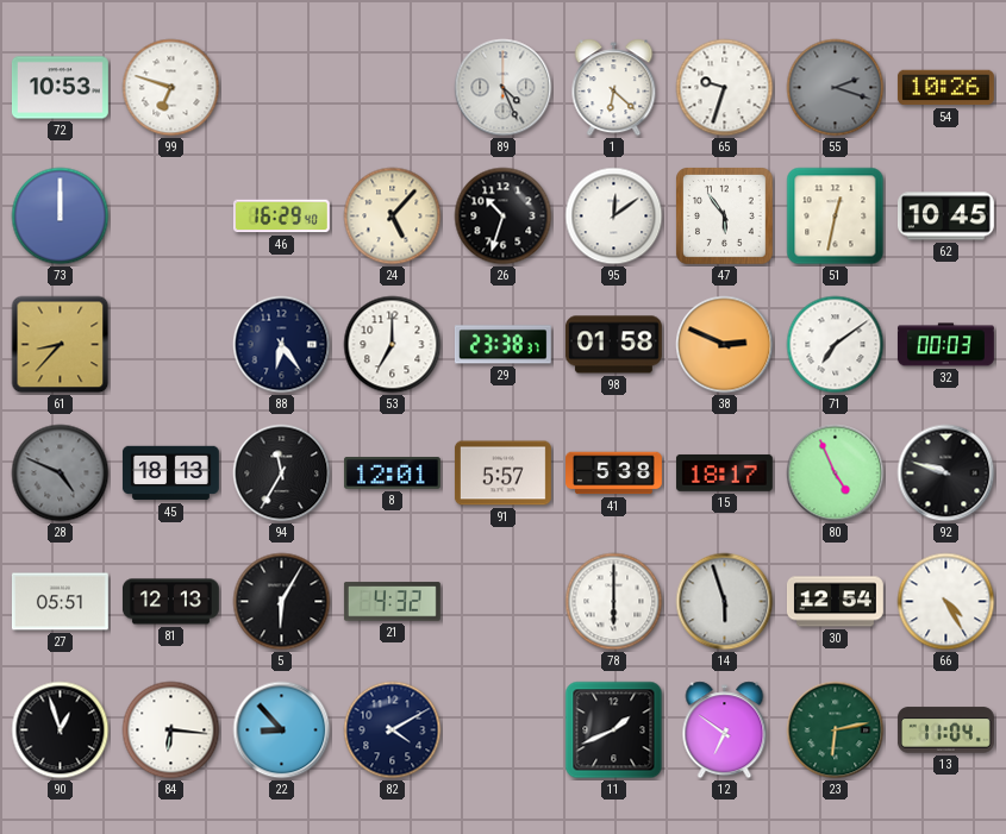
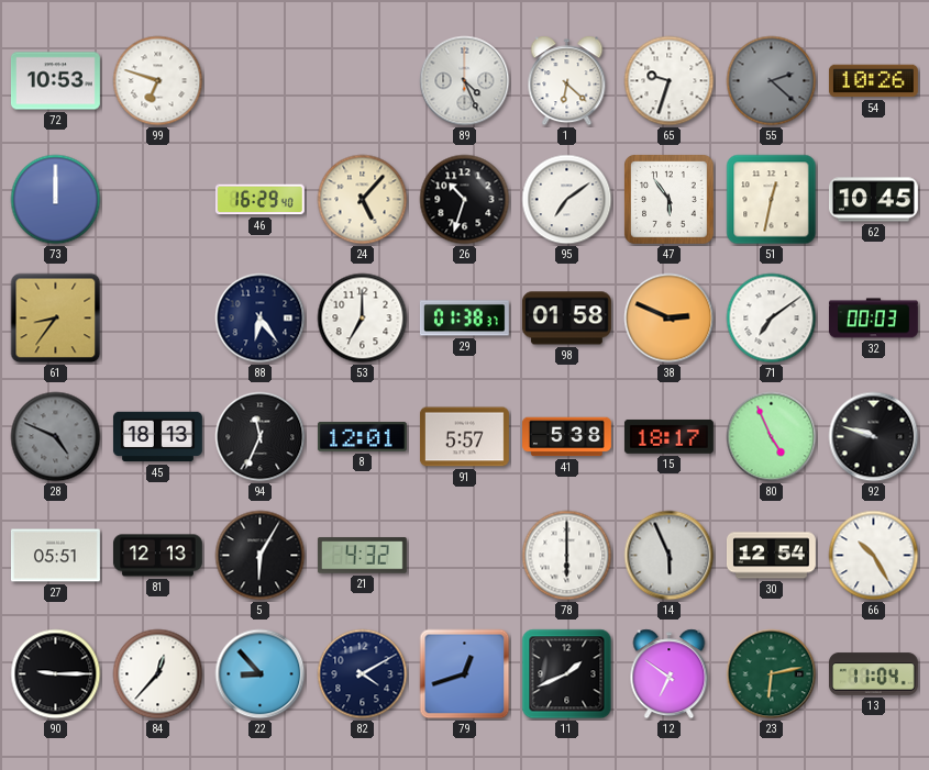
55: 2:18 -> 2:22 (772, 81)
95: 12:09 -> 7:09 (567, 200)
61: 8:37 -> 8:36 (56, 319)
29: 23:38 -> 01:38 (464, 319)
94: 11:35 -> 11:34 (261, 437)
14: 5:57 -> 5:56 (670, 556)
66: 4:25 -> 10:25 (874, 556)
90: 12:57 -> 9:15 (56, 674)
84: 6:16 -> 12:37 (158, 674)
79: none -> 12:42 (465, 674)
